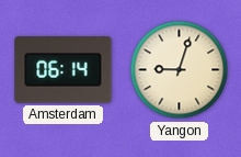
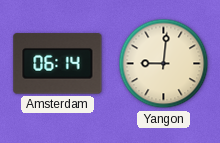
Yangon: 9:03 -> 9:01 (164, 64)
